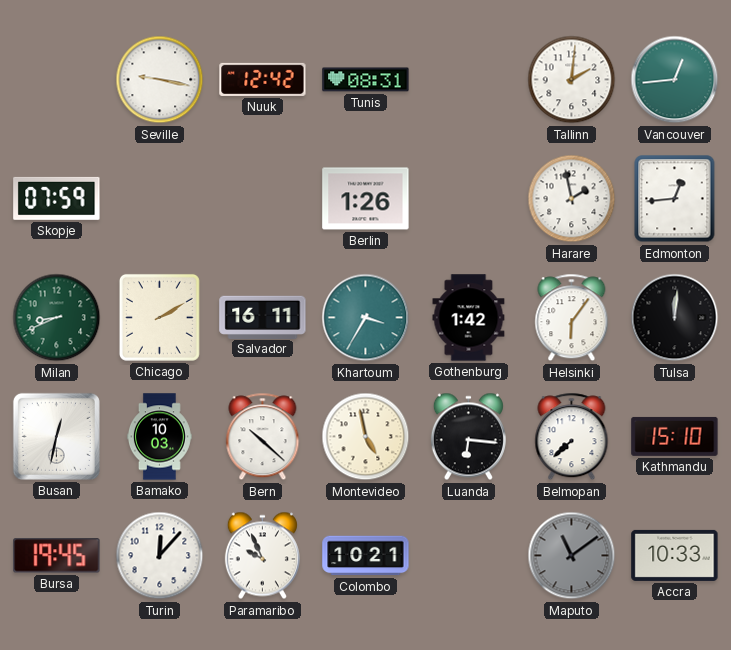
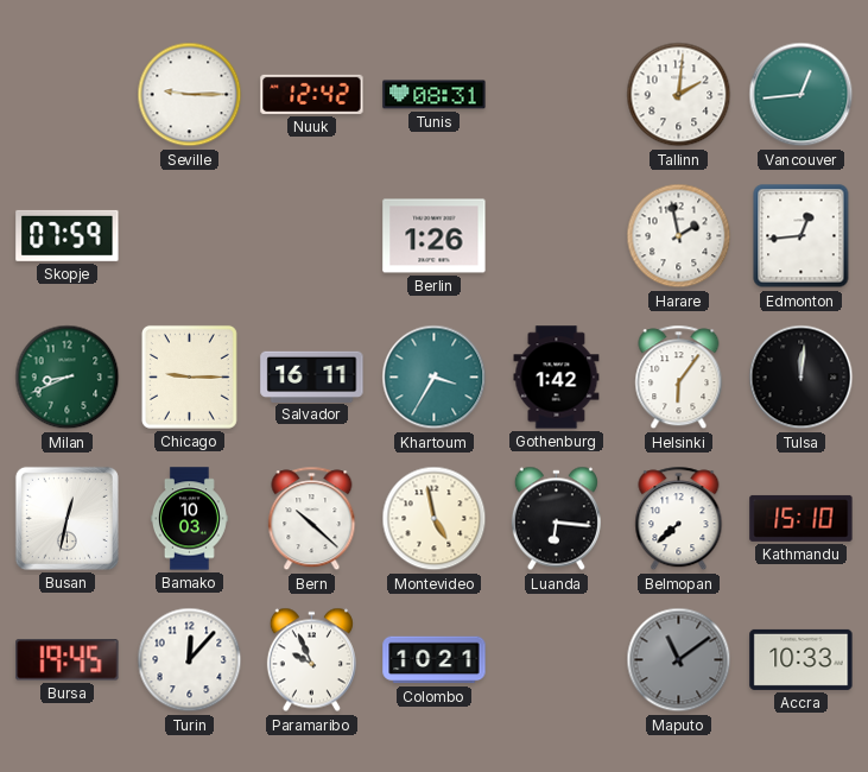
Seville: 9:17 -> 9:15 (190, 95)
Chicago: 2:10 -> 9:15 (189, 376)
